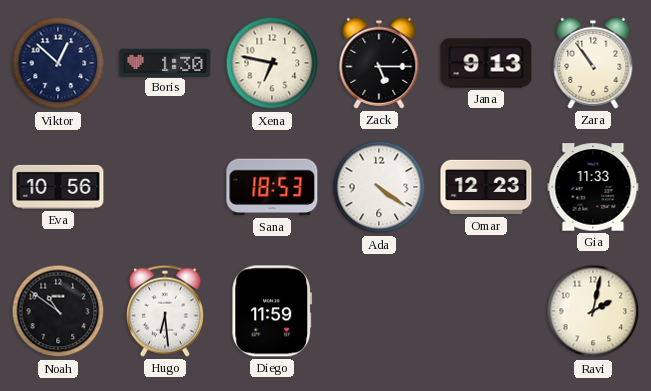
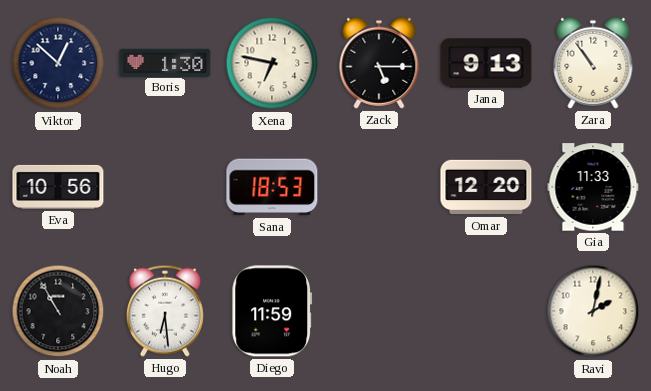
Ada: 4:21 -> none (379, 187)
Omar: 12:23 -> 12:20 (486, 187)
Noah: 10:51 -> 10:55 (58, 311)
